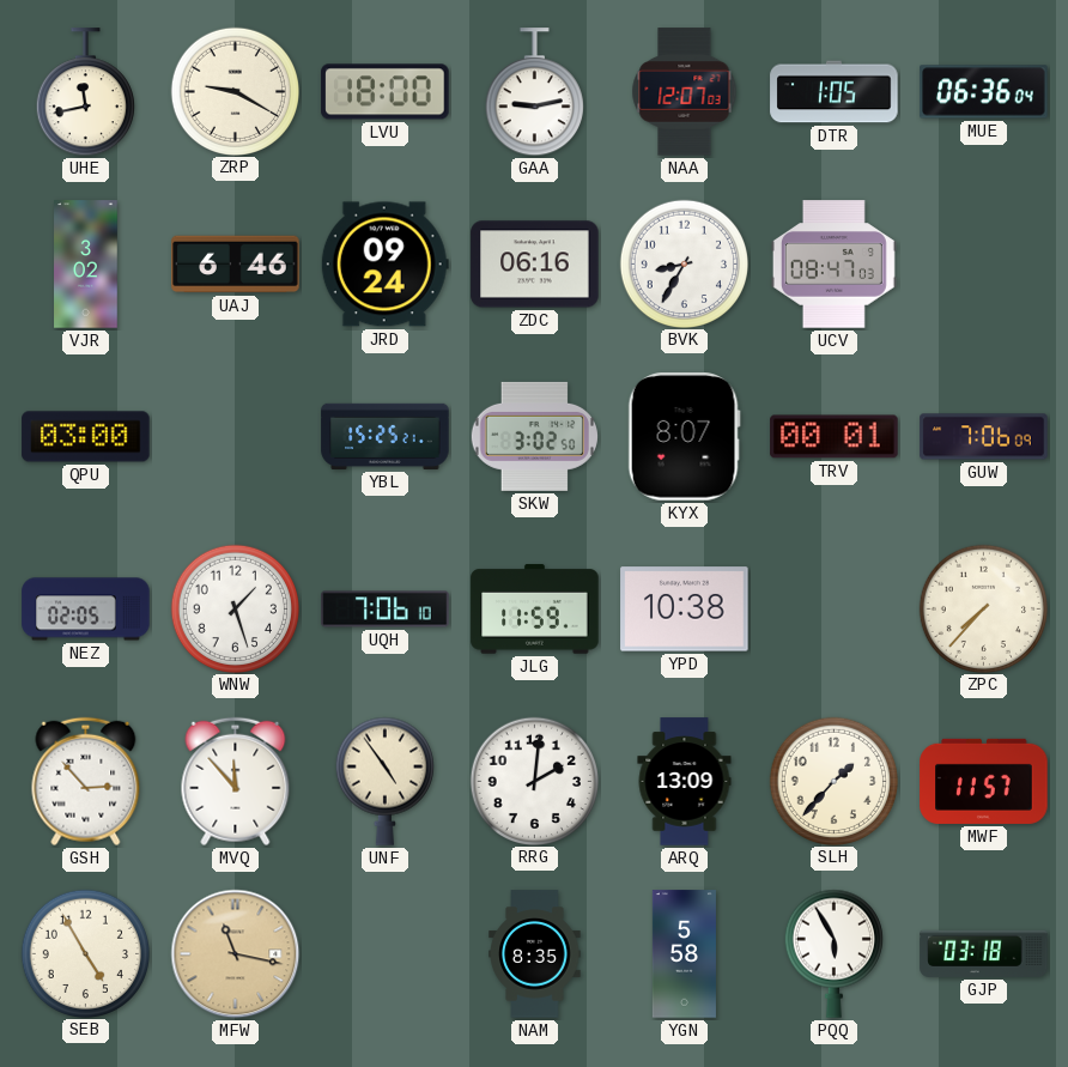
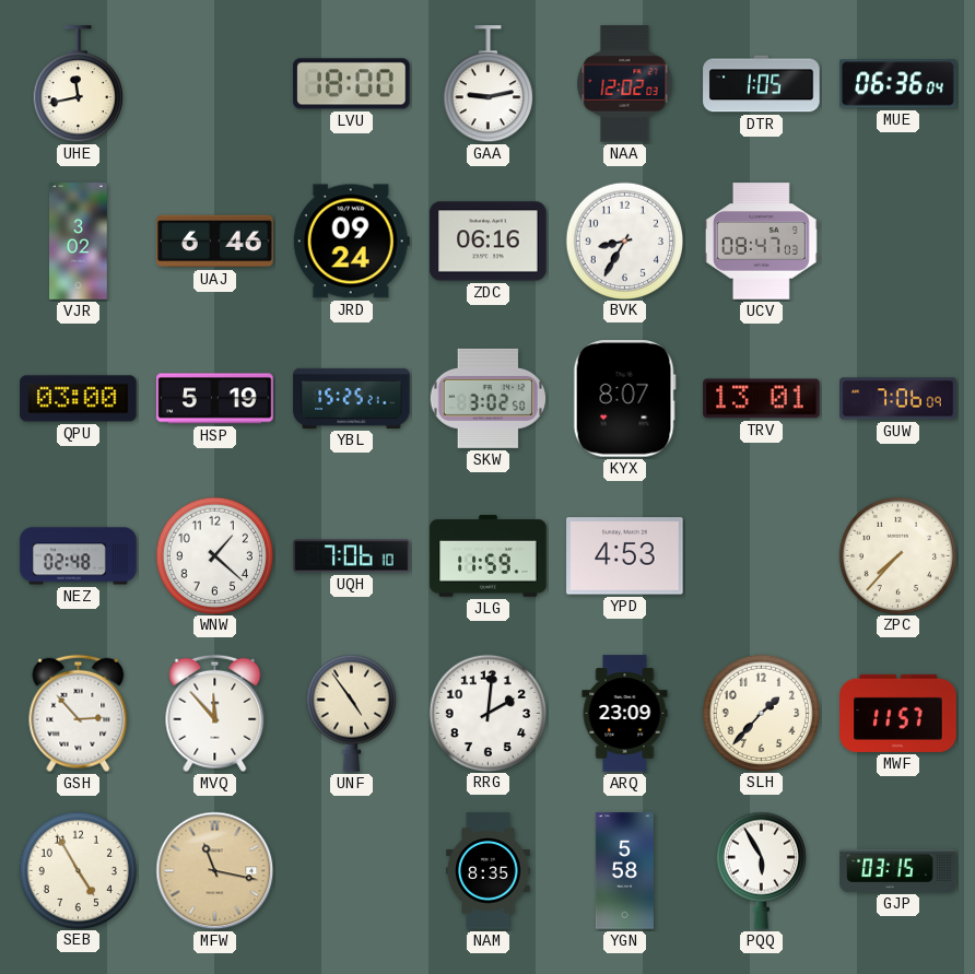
ZRP: 9:20 -> none (235, 91)
NAA: 12:07 -> 12:02 (625, 84)
HSP: none -> 5:19 (215, 399)
TRV: 00:01 -> 13:01 (762, 399)
NEZ: 02:05 -> 02:48 (79, 556)
WNW: 1:27 -> 1:22 (214, 555)
YPD: 10:38 -> 4:53 (625, 556)
ARQ: 13:09 -> 23:09 (625, 714)
GJP: 03:18 -> 03:15 (898, 870)
